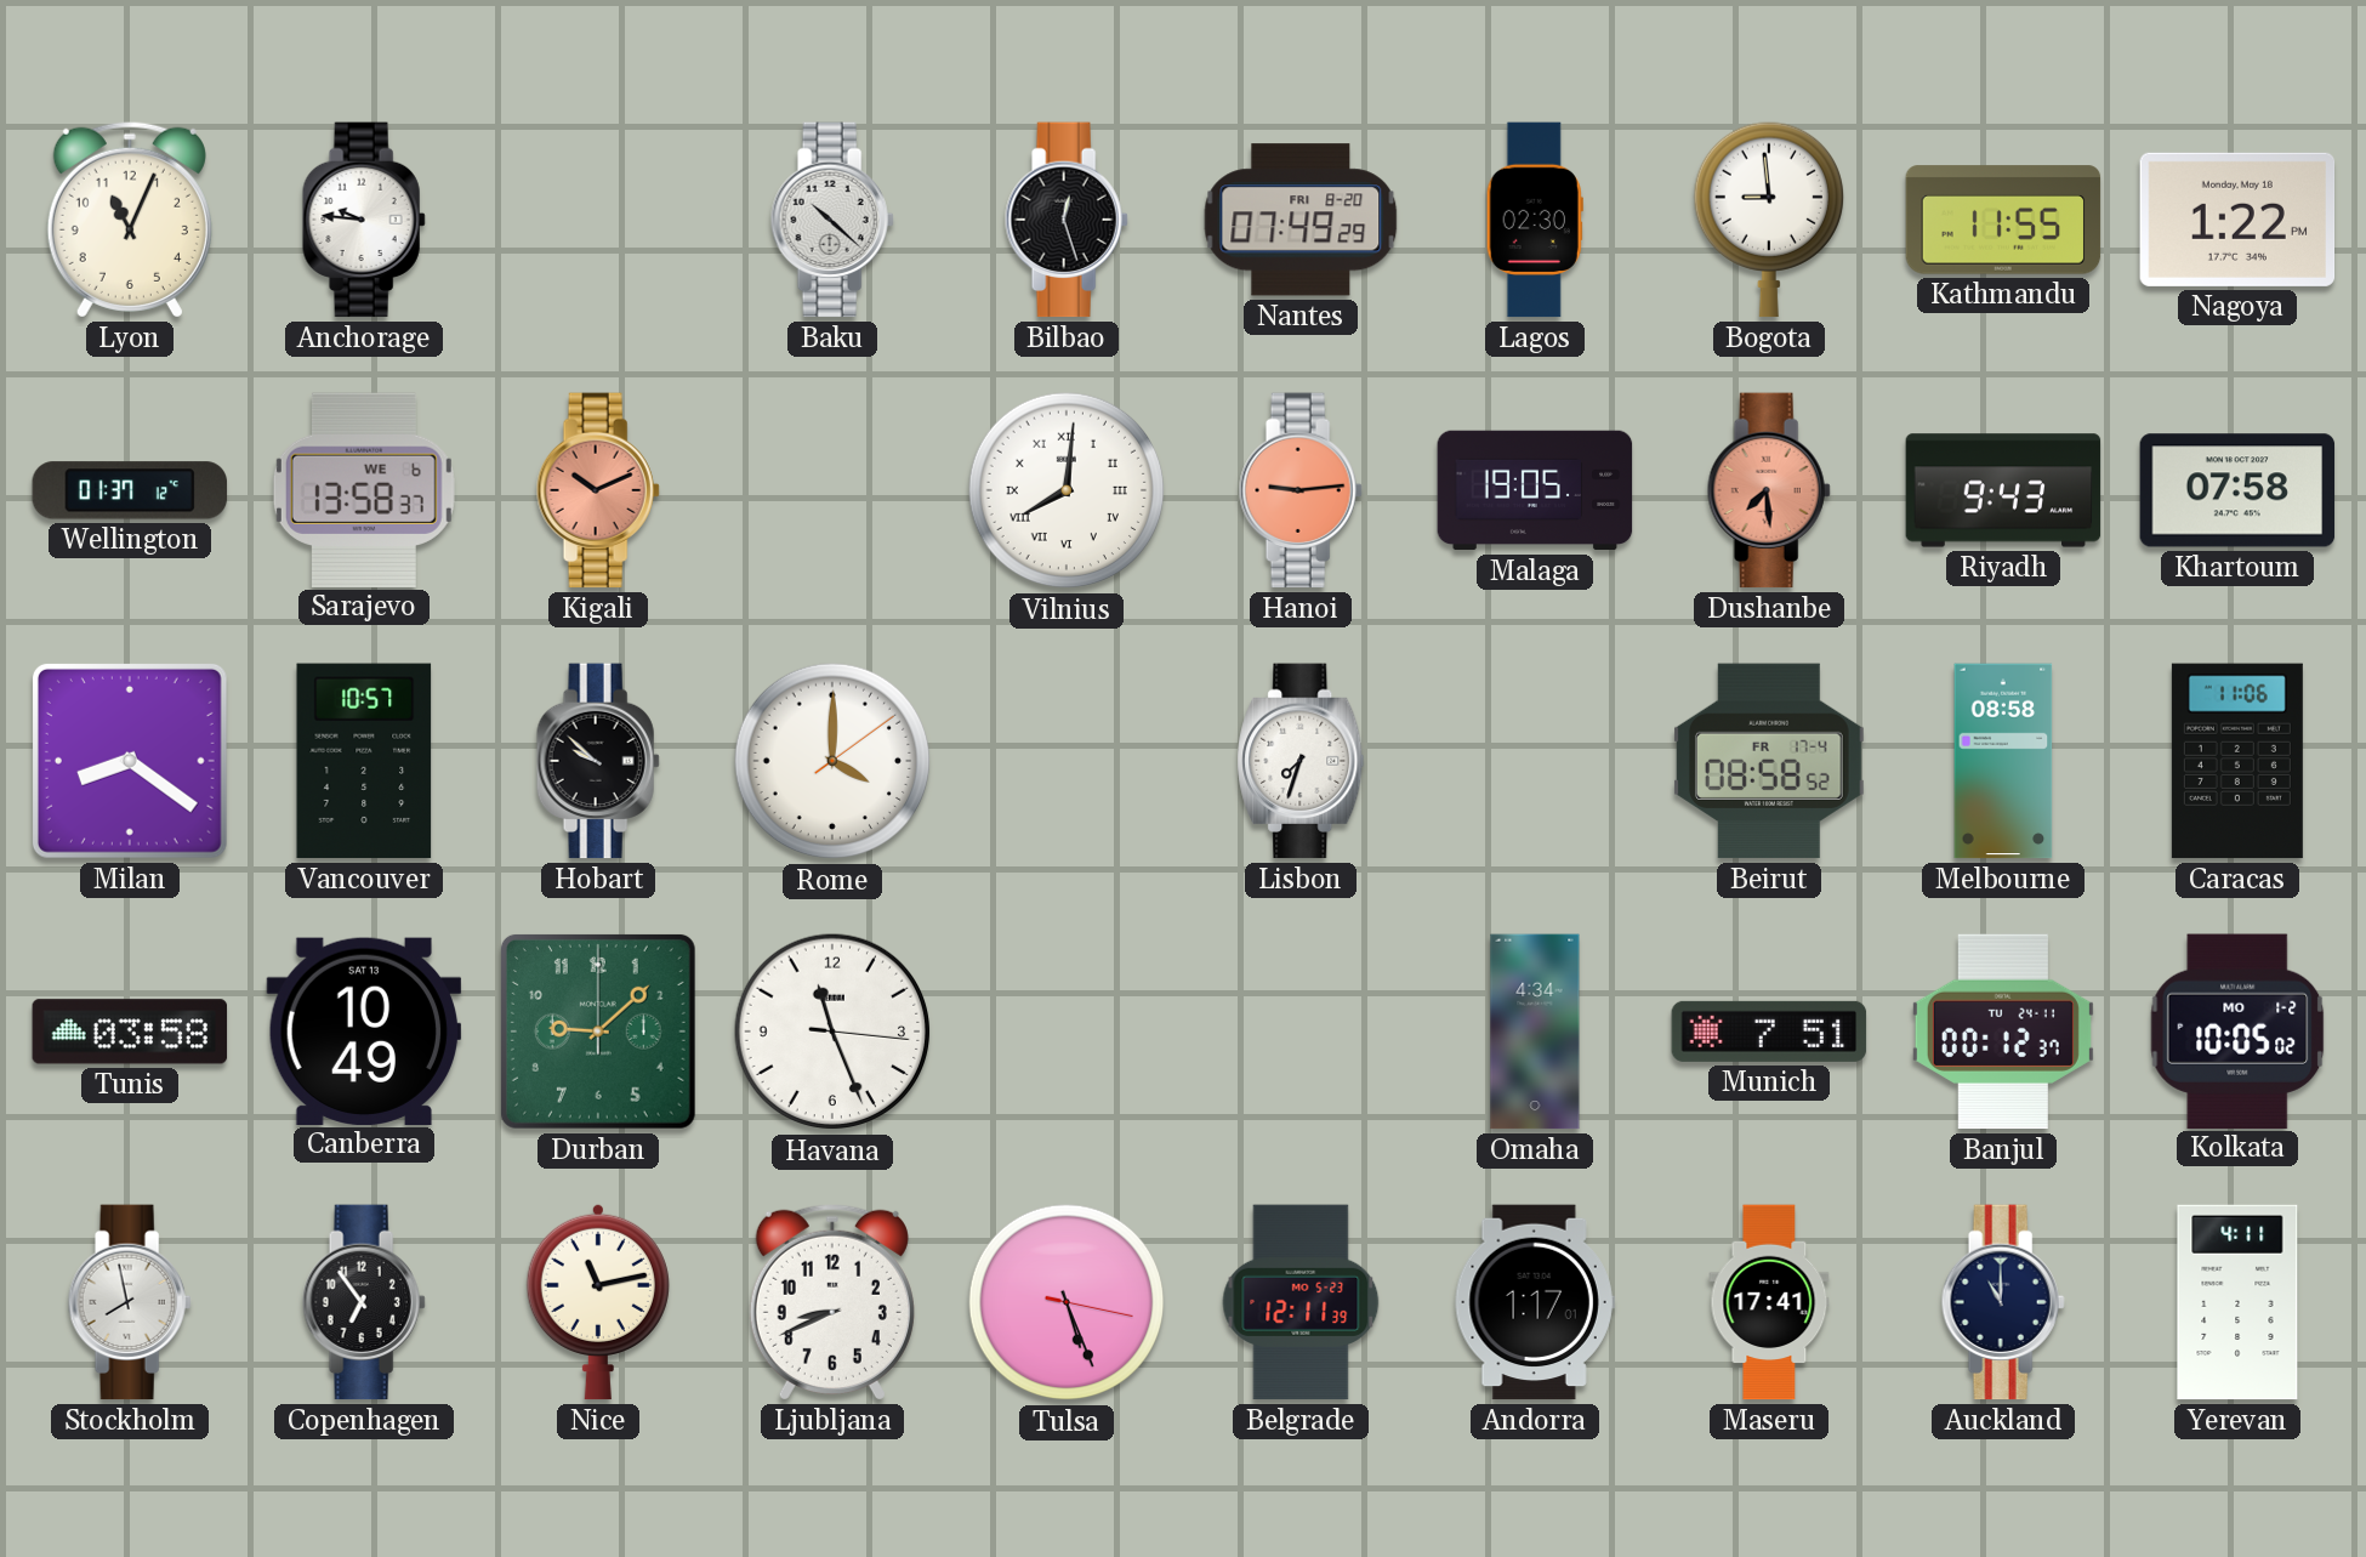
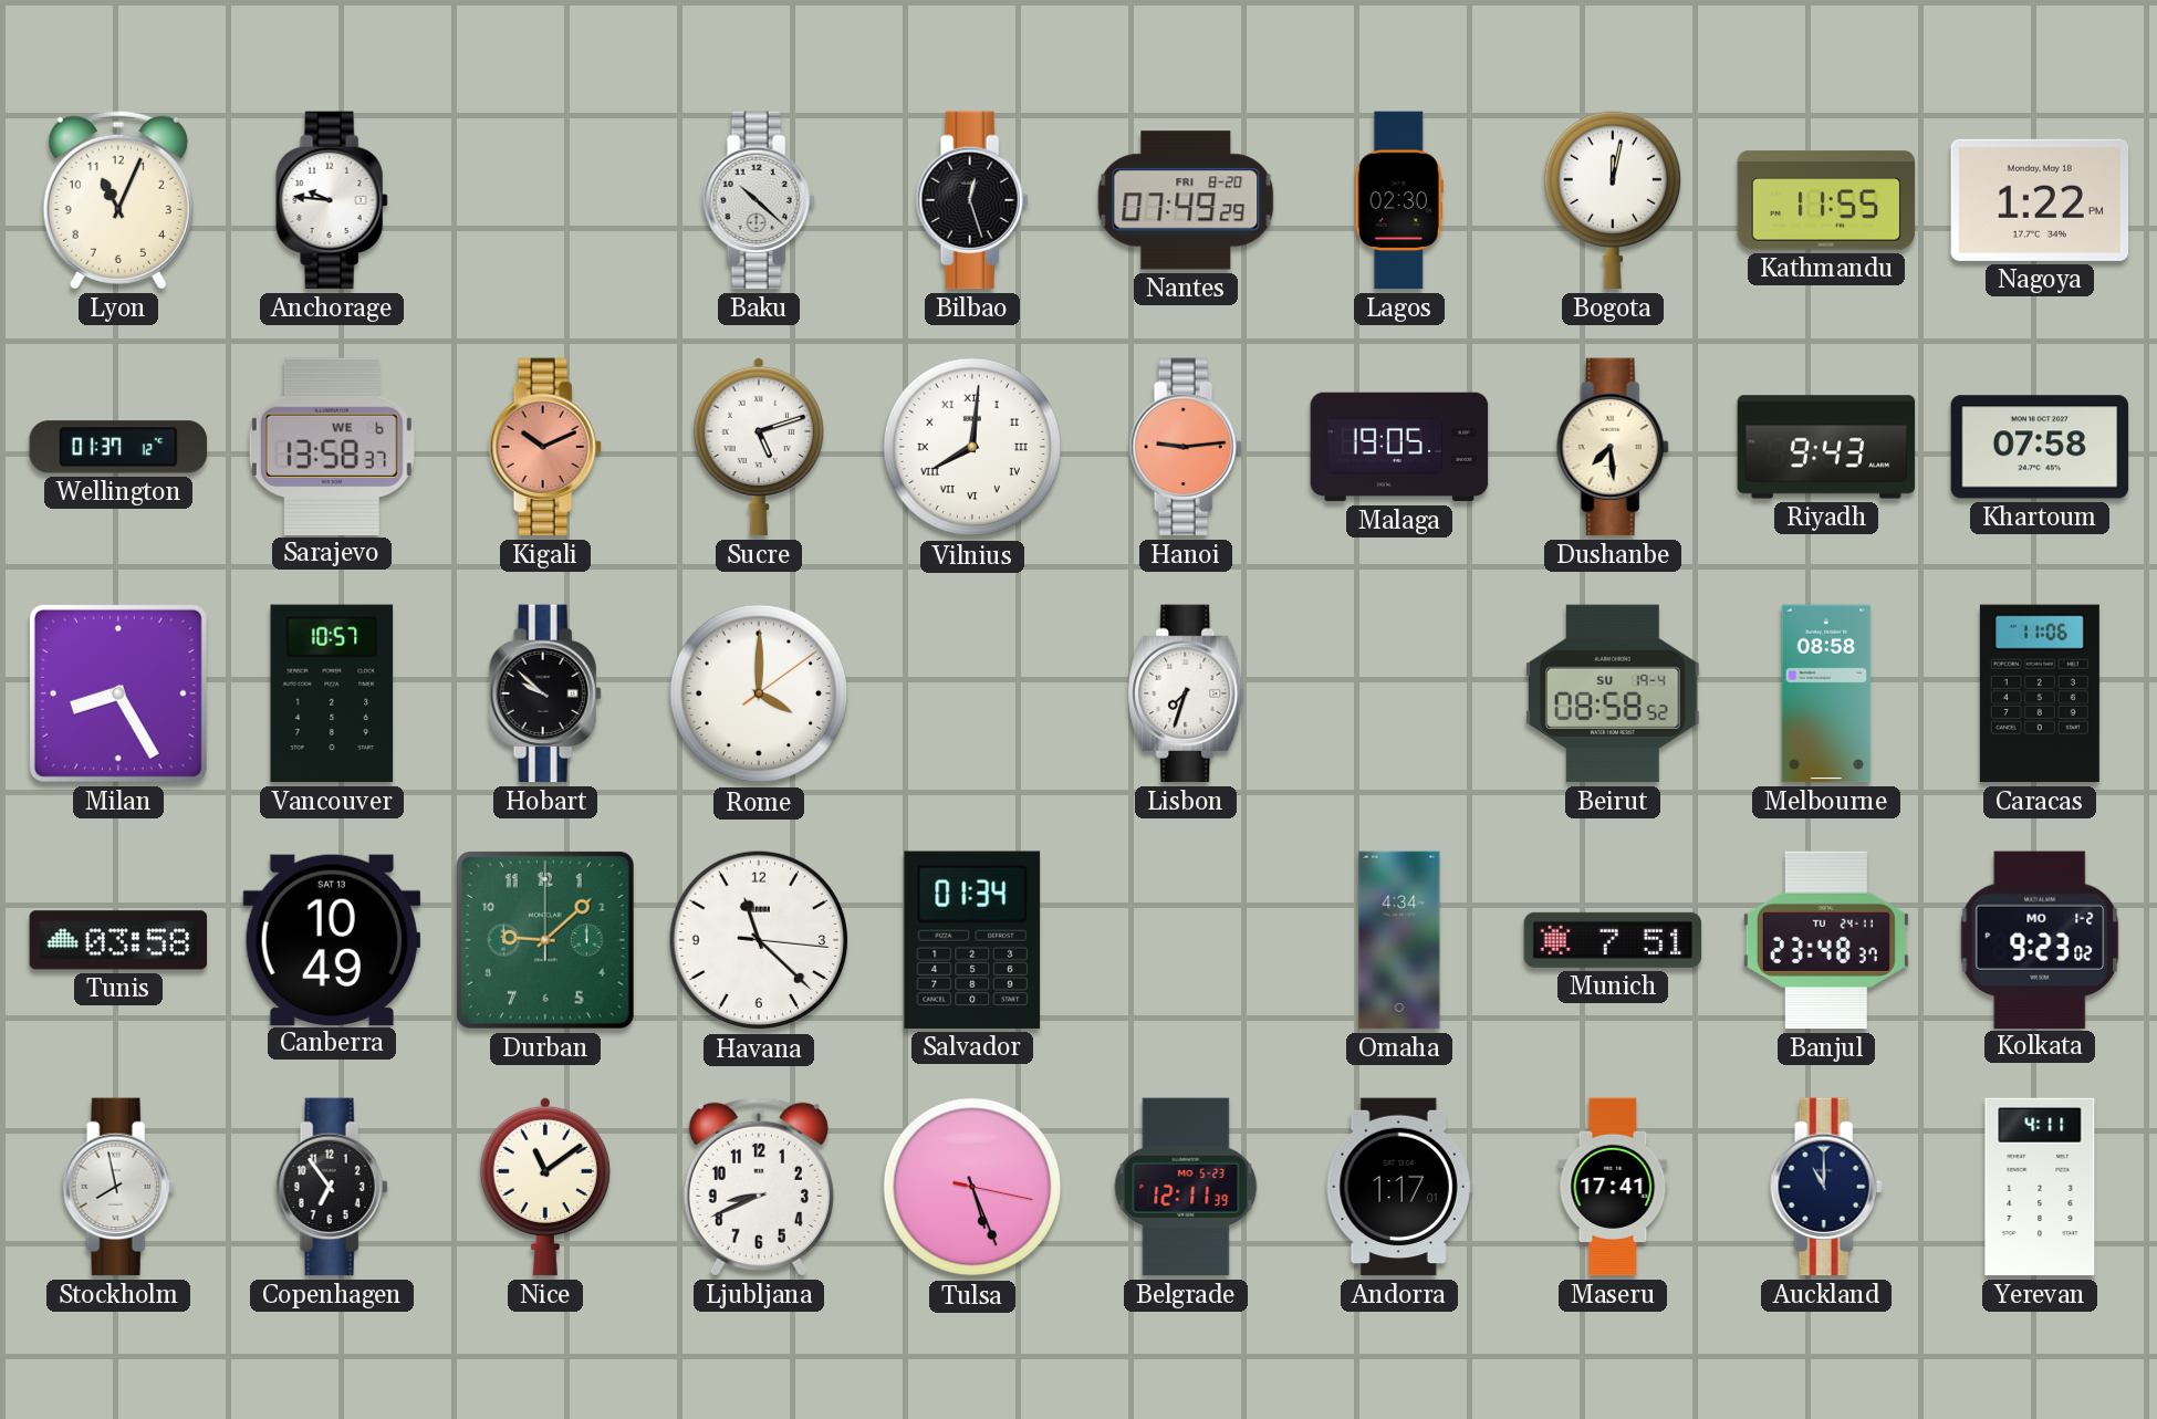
Bogota: 8:59 -> 12:02 (1613, 200)
Sucre: none -> 5:12 (759, 447)
Dushanbe dial: salmon -> cream (1613, 447)
Milan: 8:21 -> 8:25 (118, 693)
Beirut date: FR 17-4 -> SU 19-4 (1614, 693)
Havana: 11:26 -> 11:22 (759, 940)
Salvador: none -> 01:34 (972, 940)
Banjul: 00:12 -> 23:48 (1826, 940)
Kolkata: 10:05 -> 9:23 (2040, 939)
Nice: 11:13 -> 11:09 (545, 1187)
